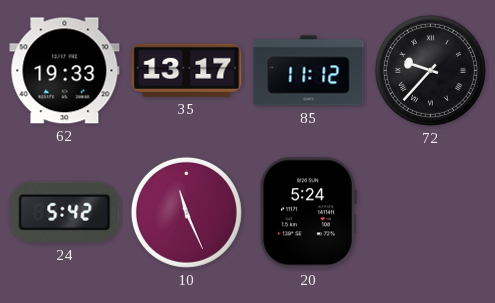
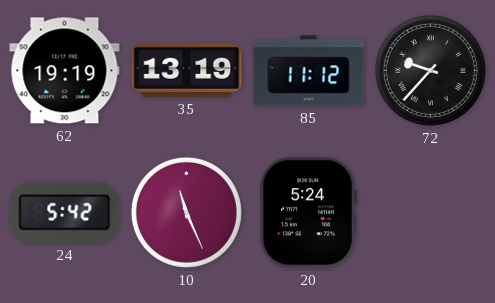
62: 19:33 -> 19:19 (65, 71)
35: 13:17 -> 13:19 (187, 70)
